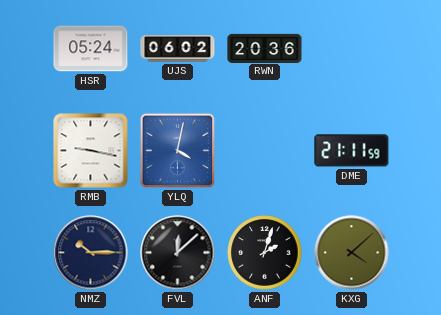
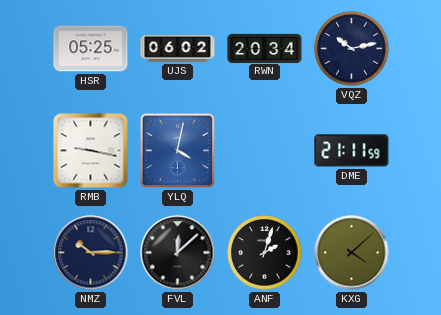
HSR: 05:24 -> 05:25 (91, 49)
RWN: 20:36 -> 20:34 (265, 48)
VQZ: none -> 10:13 (352, 49)
